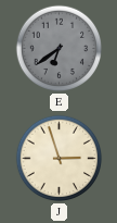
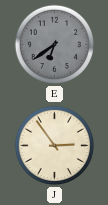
J: 2:57 -> 2:54 (55, 146)
